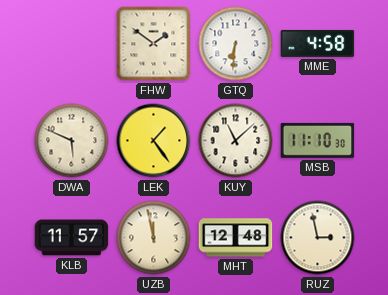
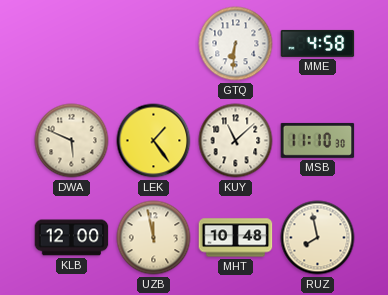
FHW: 1:51 -> none (154, 44)
KLB: 11:57 -> 12:00 (72, 238)
MHT: 12:48 -> 10:48 (236, 238)
RUZ: 2:58 -> 7:58 (318, 238)
